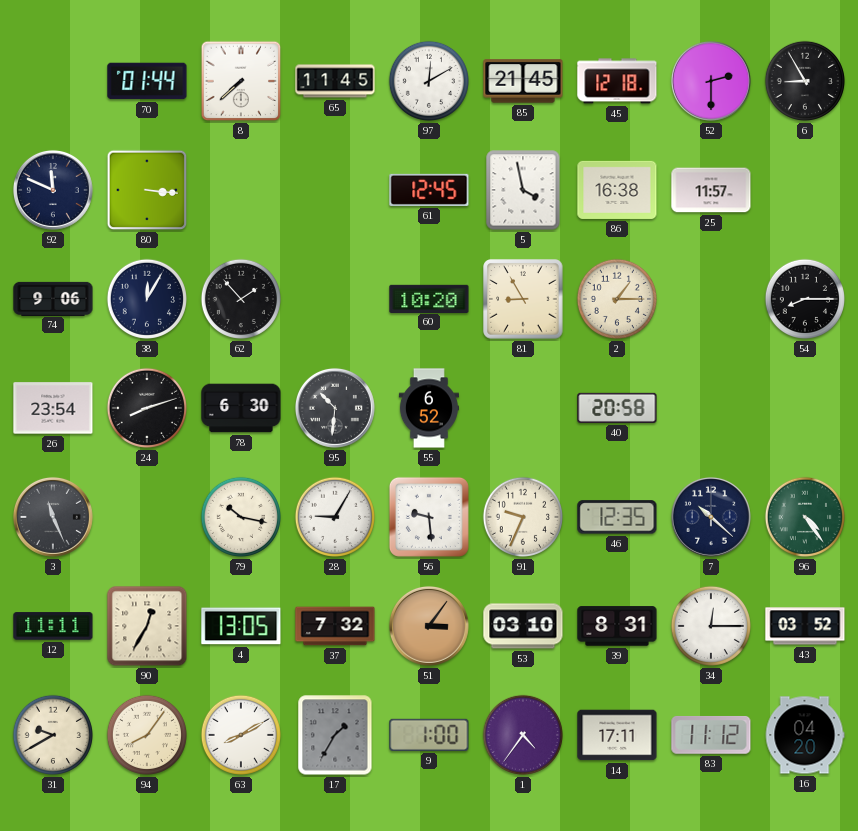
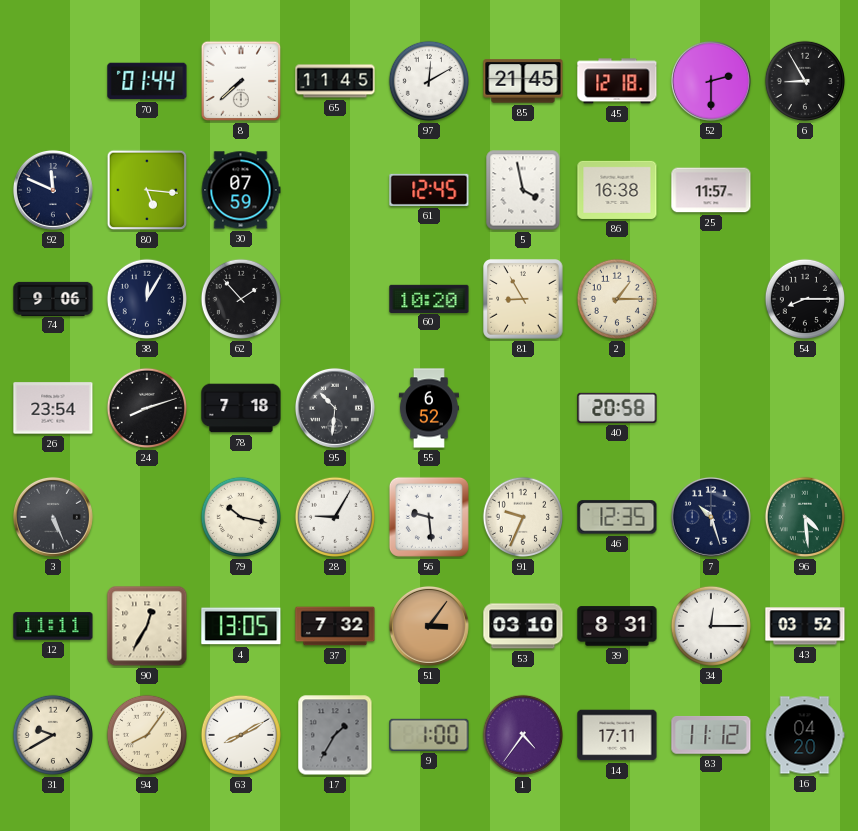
80: 3:16 -> 5:16 (147, 190)
30: none -> 07:59 (241, 190)
78: 6:30 -> 7:18 (241, 408)
3: 11:26 -> 5:26 (53, 517)
7: 10:22 -> 10:27 (711, 517)
96: 4:24 -> 4:29 (805, 517)
